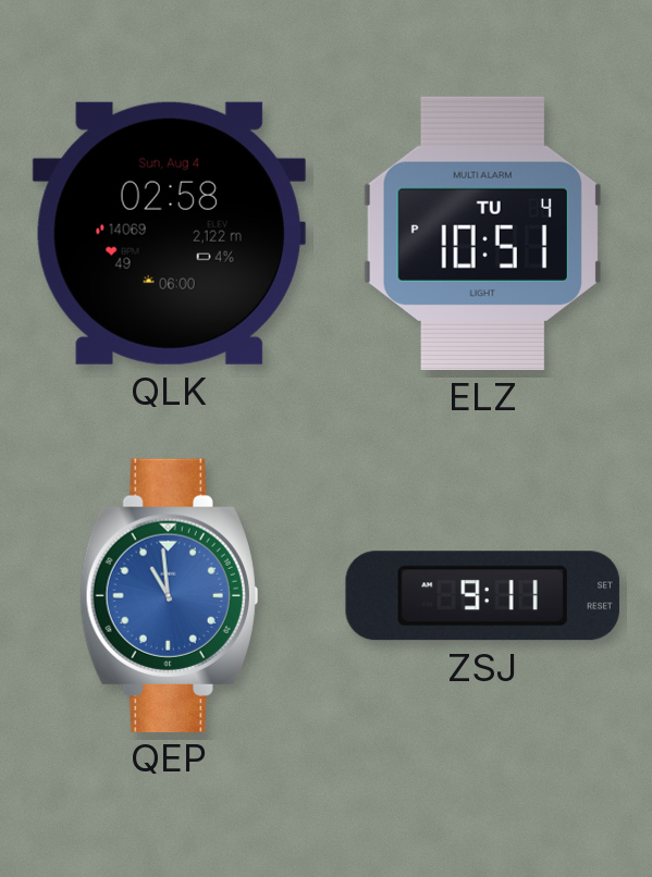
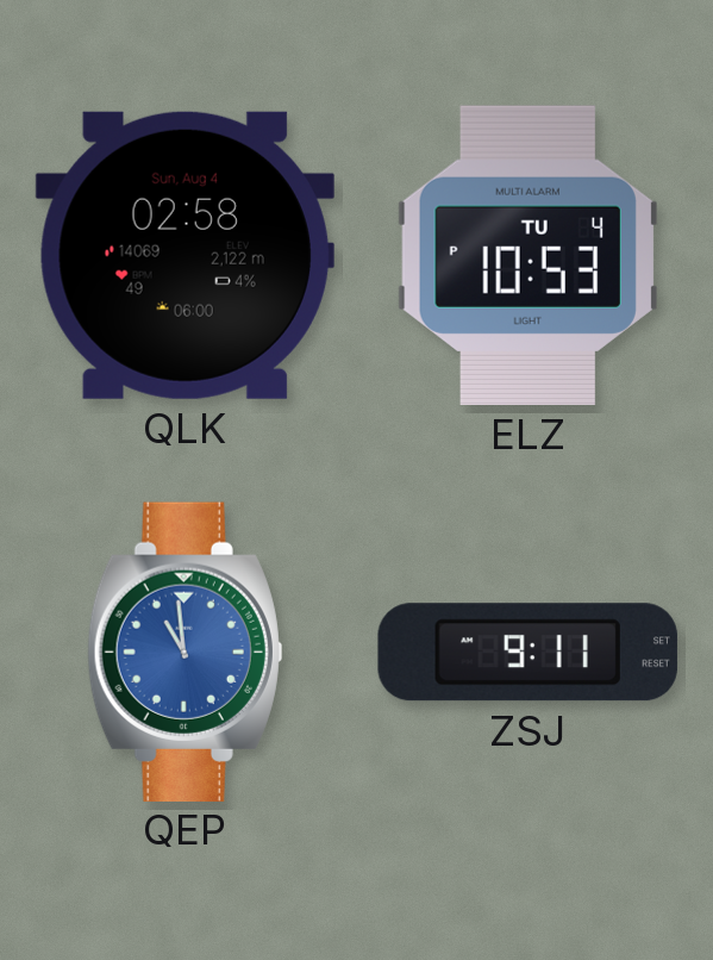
ELZ: 10:51 -> 10:53 (527, 255)
